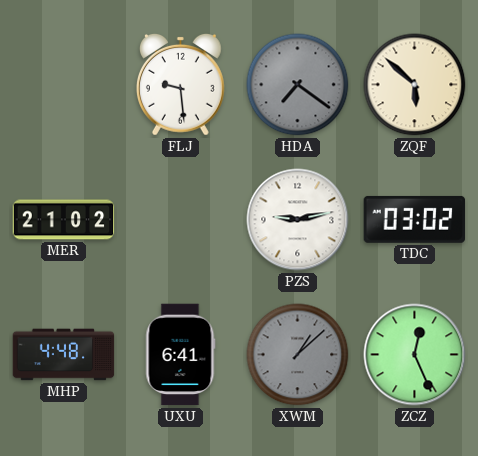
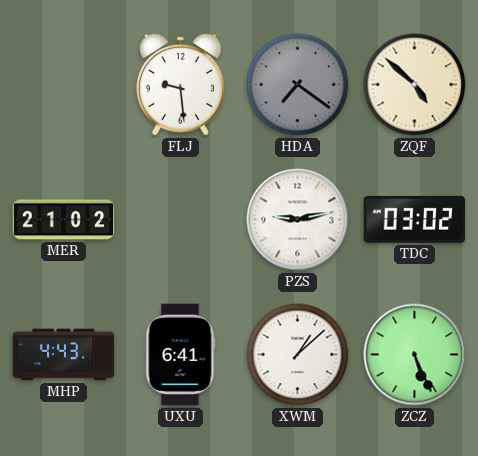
ZQF: 5:52 -> 4:52 (415, 85)
MHP: 4:48 -> 4:43 (64, 355)
XWM dial: grey -> white (298, 355)
ZCZ: 12:26 -> 5:26 (415, 355)
